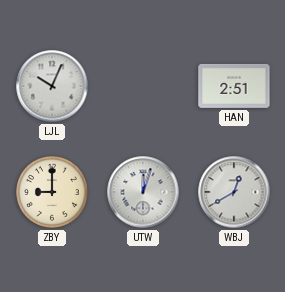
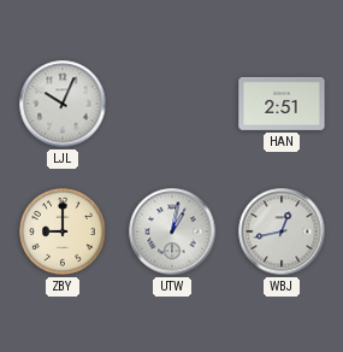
UTW: 12:03 -> 1:02 (172, 231)
WBJ: 12:40 -> 12:43 (282, 231)
